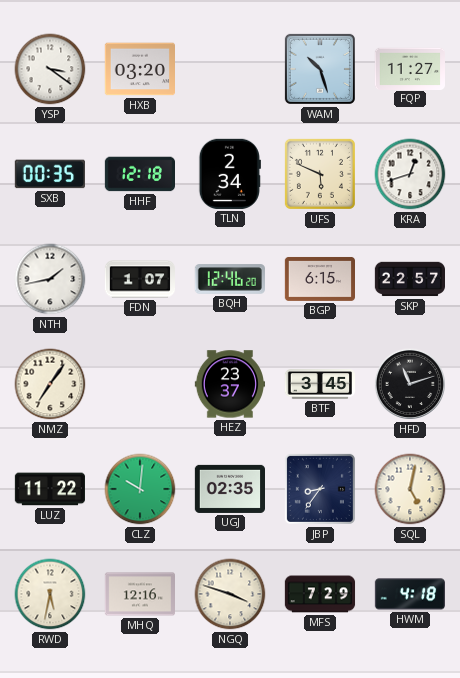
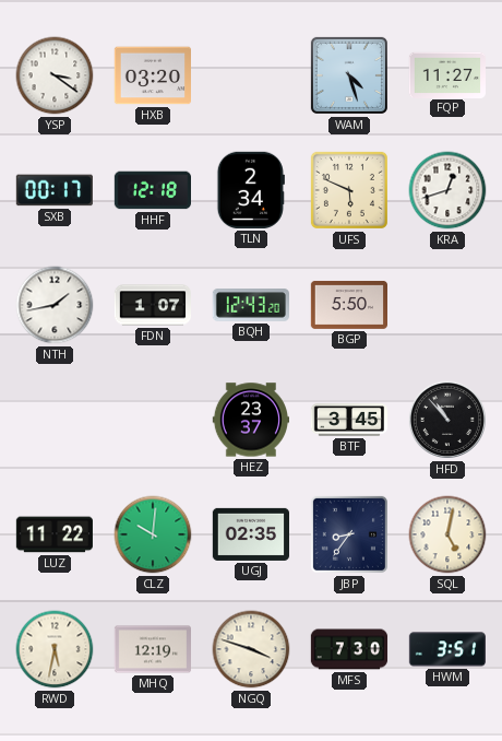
WAM: 10:27 -> 4:27 (349, 75)
SXB: 00:35 -> 00:17 (55, 190)
BQH: 12:46 -> 12:43 (250, 305)
BGP: 6:15 -> 5:50 (348, 305)
SKP: 22:57 -> none (409, 279)
NMZ: 7:06 -> none (50, 384)
HFD: 11:12 -> 10:53 (447, 420)
MHQ: 12:16 -> 12:19 (152, 649)
MFS: 7:29 -> 7:30 (349, 649)
HWM: 4:18 -> 3:51 (446, 649)
